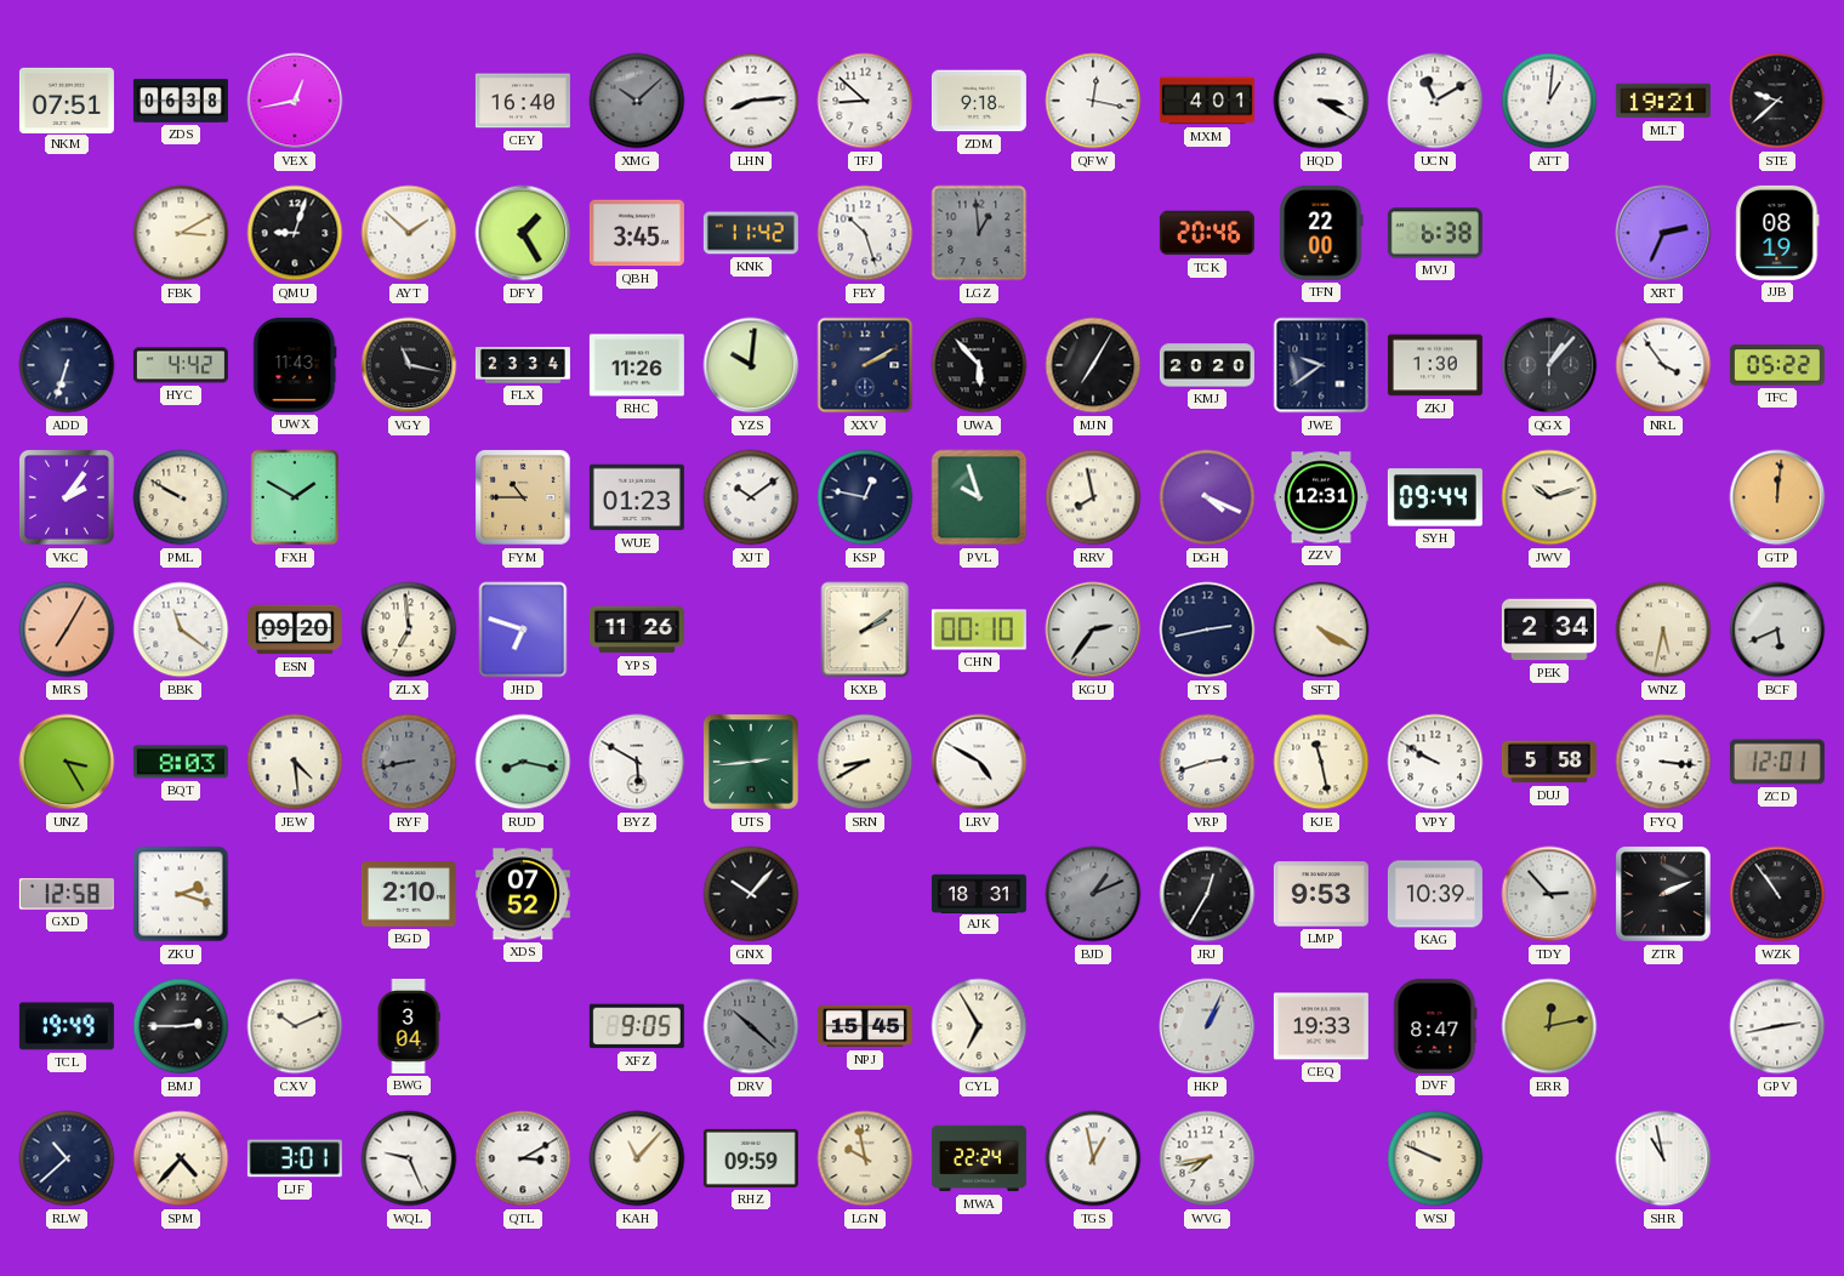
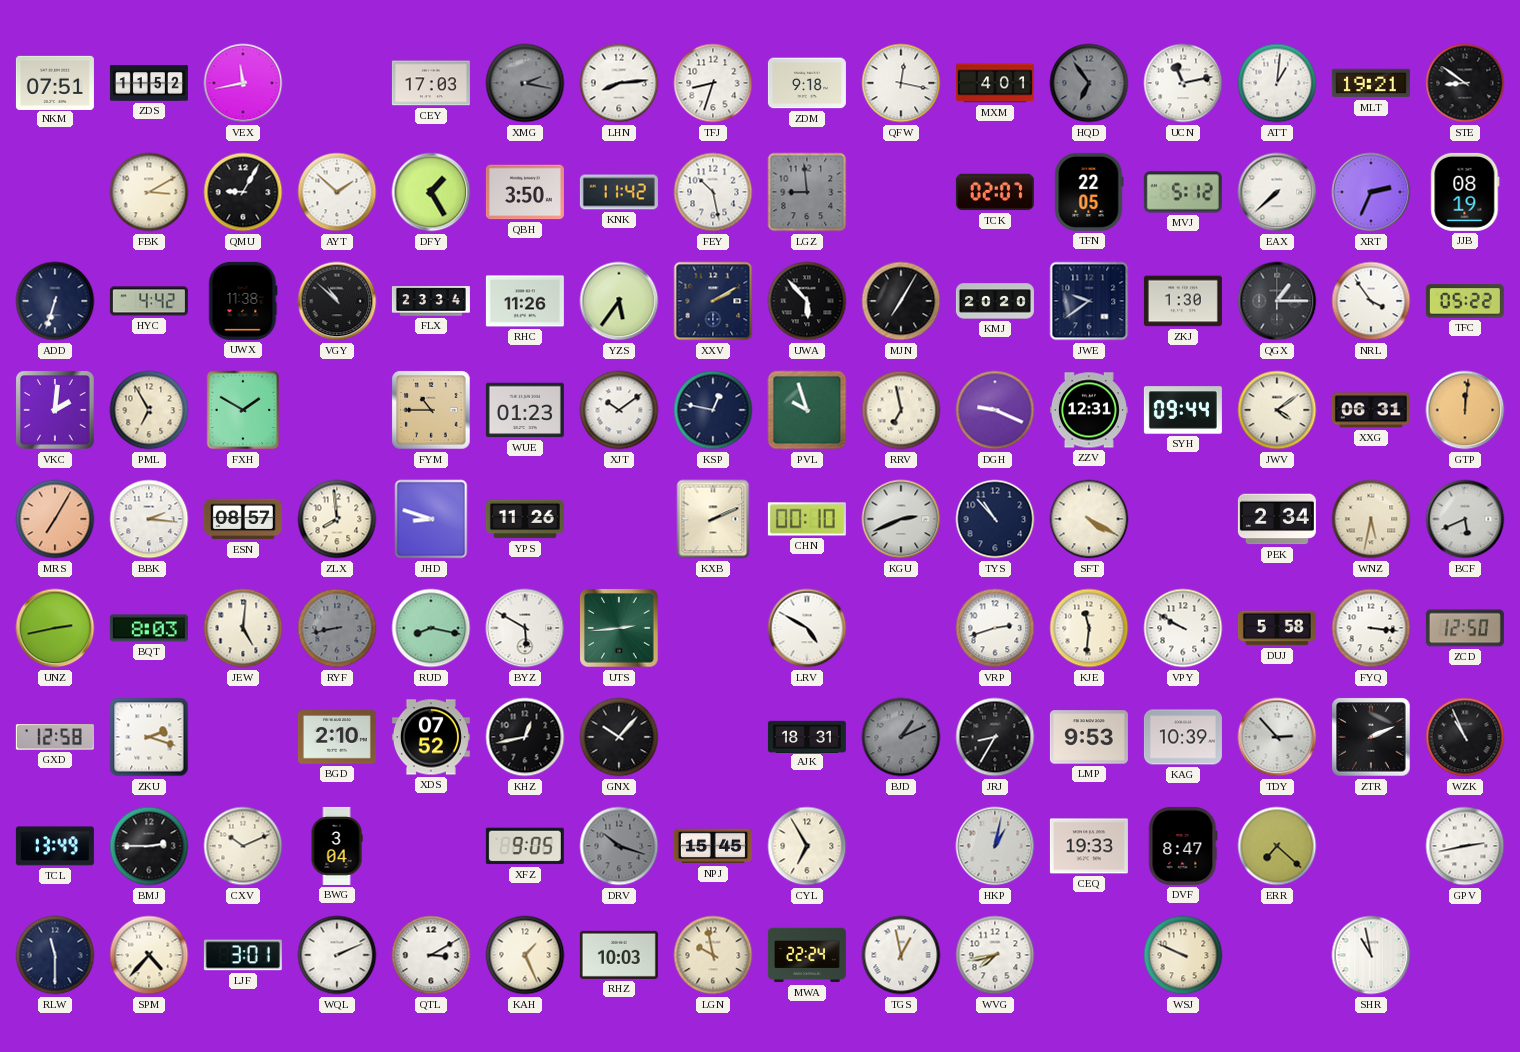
ZDS: 06:38 -> 11:52 (149, 83)
VEX: 12:43 -> 11:43 (243, 83)
CEY: 16:40 -> 17:03 (431, 83)
XMG: 10:08 -> 2:17 (525, 83)
TFJ: 8:52 -> 8:33 (713, 83)
HQD: 3:20 -> 6:54 (1089, 83)
HQD dial: white -> grey (1089, 83)
UCN: 11:10 -> 11:13 (1183, 83)
STE: 9:38 -> 8:51 (1465, 83)
QMU: 9:03 -> 9:05 (243, 192)
QBH: 3:45 -> 3:50 (525, 192)
FEY: 10:27 -> 10:28 (713, 192)
LGZ: 12:59 -> 8:59 (807, 192)
TCK: 20:46 -> 02:07 (995, 192)
TFN: 22:00 -> 22:05 (1089, 192)
MVJ: 6:38 -> 5:12 (1183, 192)
EAX: none -> 7:38 (1277, 192)
UWX: 11:43 -> 11:38 (243, 301)
VGY: 11:17 -> 10:52 (337, 301)
YZS: 10:01 -> 5:36 (619, 301)
QGX: 1:07 -> 1:15 (1277, 301)
VKC: 2:06 -> 2:01 (55, 410)
PML: 9:50 -> 6:55 (149, 410)
RRV: 7:58 -> 6:58 (901, 410)
DGH: 4:19 -> 9:19 (995, 410)
JWV: 10:12 -> 4:09 (1277, 410)
XXG: none -> 06:31 (1371, 410)
BBK: 11:21 -> 2:16 (149, 519)
ESN: 09:20 -> 08:57 (243, 519)
ZLX: 6:59 -> 7:59 (337, 519)
JHD: 6:48 -> 8:48 (431, 519)
KXB: 2:09 -> 2:11 (713, 519)
KGU: 2:36 -> 2:41 (901, 519)
TYS: 2:43 -> 10:53 (995, 519)
UNZ: 3:25 -> 2:43 (55, 628)
JEW: 4:29 -> 5:01 (243, 628)
SRN: 8:40 -> none (865, 762)
KJE: 11:28 -> 11:31 (1089, 628)
ZCD: 12:01 -> 12:50 (1465, 628)
KHZ: none -> 12:43 (525, 737)
JRJ: 12:35 -> 8:35 (995, 737)
WZK: 10:54 -> 10:56 (1465, 737)
TCL: 19:49 -> 13:49 (55, 846)
DRV: 10:22 -> 10:18 (619, 846)
HKP: 1:04 -> 1:02 (995, 846)
ERR: 12:13 -> 7:22 (1277, 846)
RLW: 10:38 -> 11:30 (55, 955)
WQL: 9:26 -> 2:11 (337, 955)
KAH: 11:07 -> 1:26 (525, 955)
RHZ: 09:59 -> 10:03 (619, 955)
